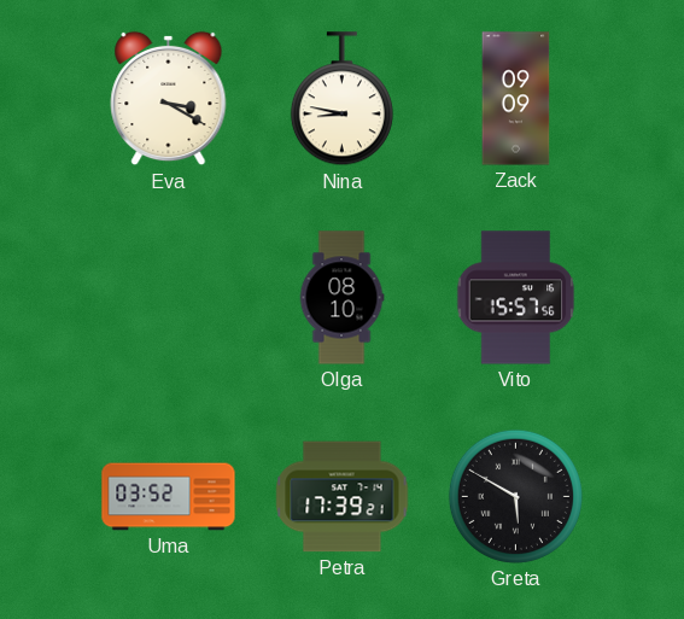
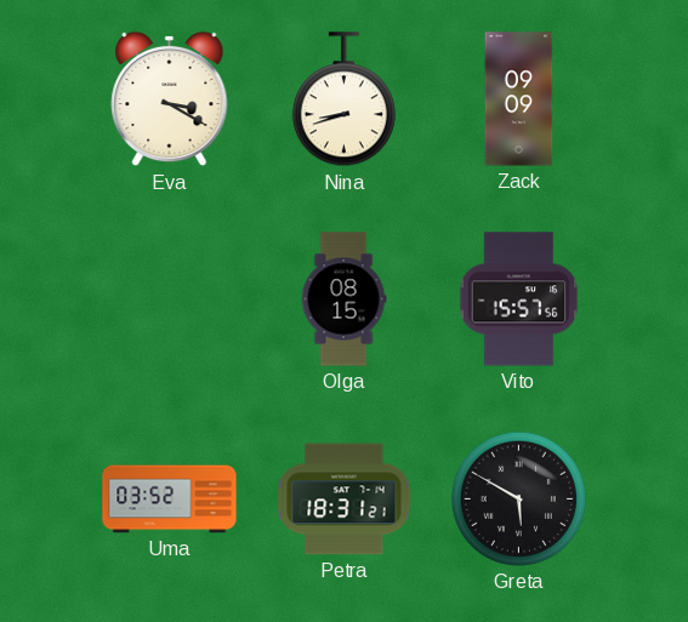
Nina: 8:47 -> 8:42 (343, 99)
Olga: 08:10 -> 08:15 (343, 299)
Petra: 17:39 -> 18:31 (345, 500)
